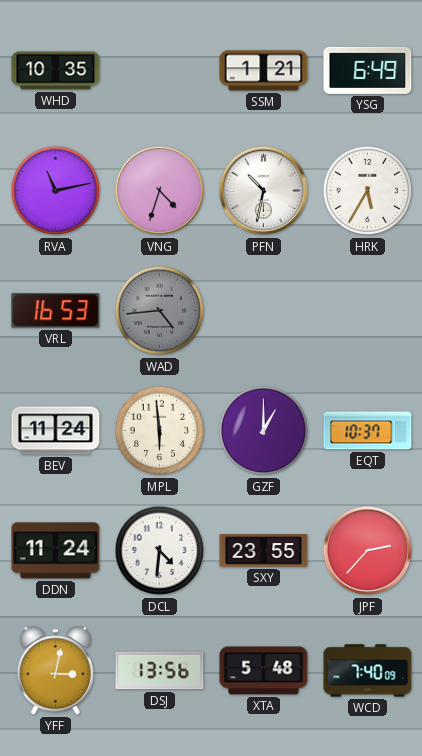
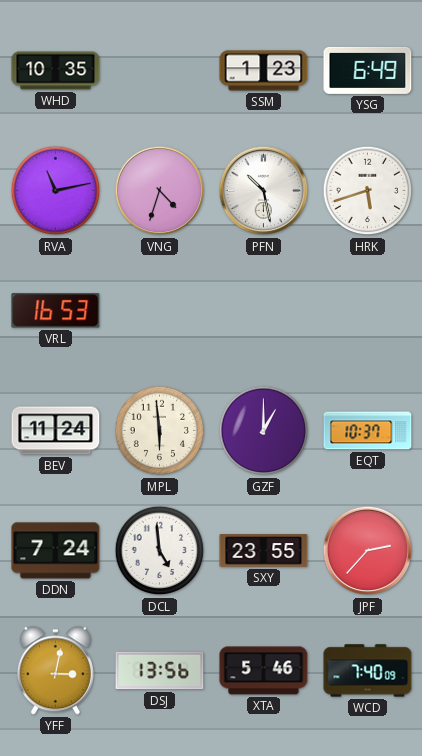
SSM: 1:21 -> 1:23 (264, 71)
PFN: 10:32 -> 10:28 (264, 191)
HRK: 5:35 -> 5:42 (368, 191)
WAD: 4:44 -> none (160, 311)
DDN: 11:24 -> 7:24 (56, 551)
DCL: 4:31 -> 4:59 (160, 551)
XTA: 5:48 -> 5:46 (264, 671)
